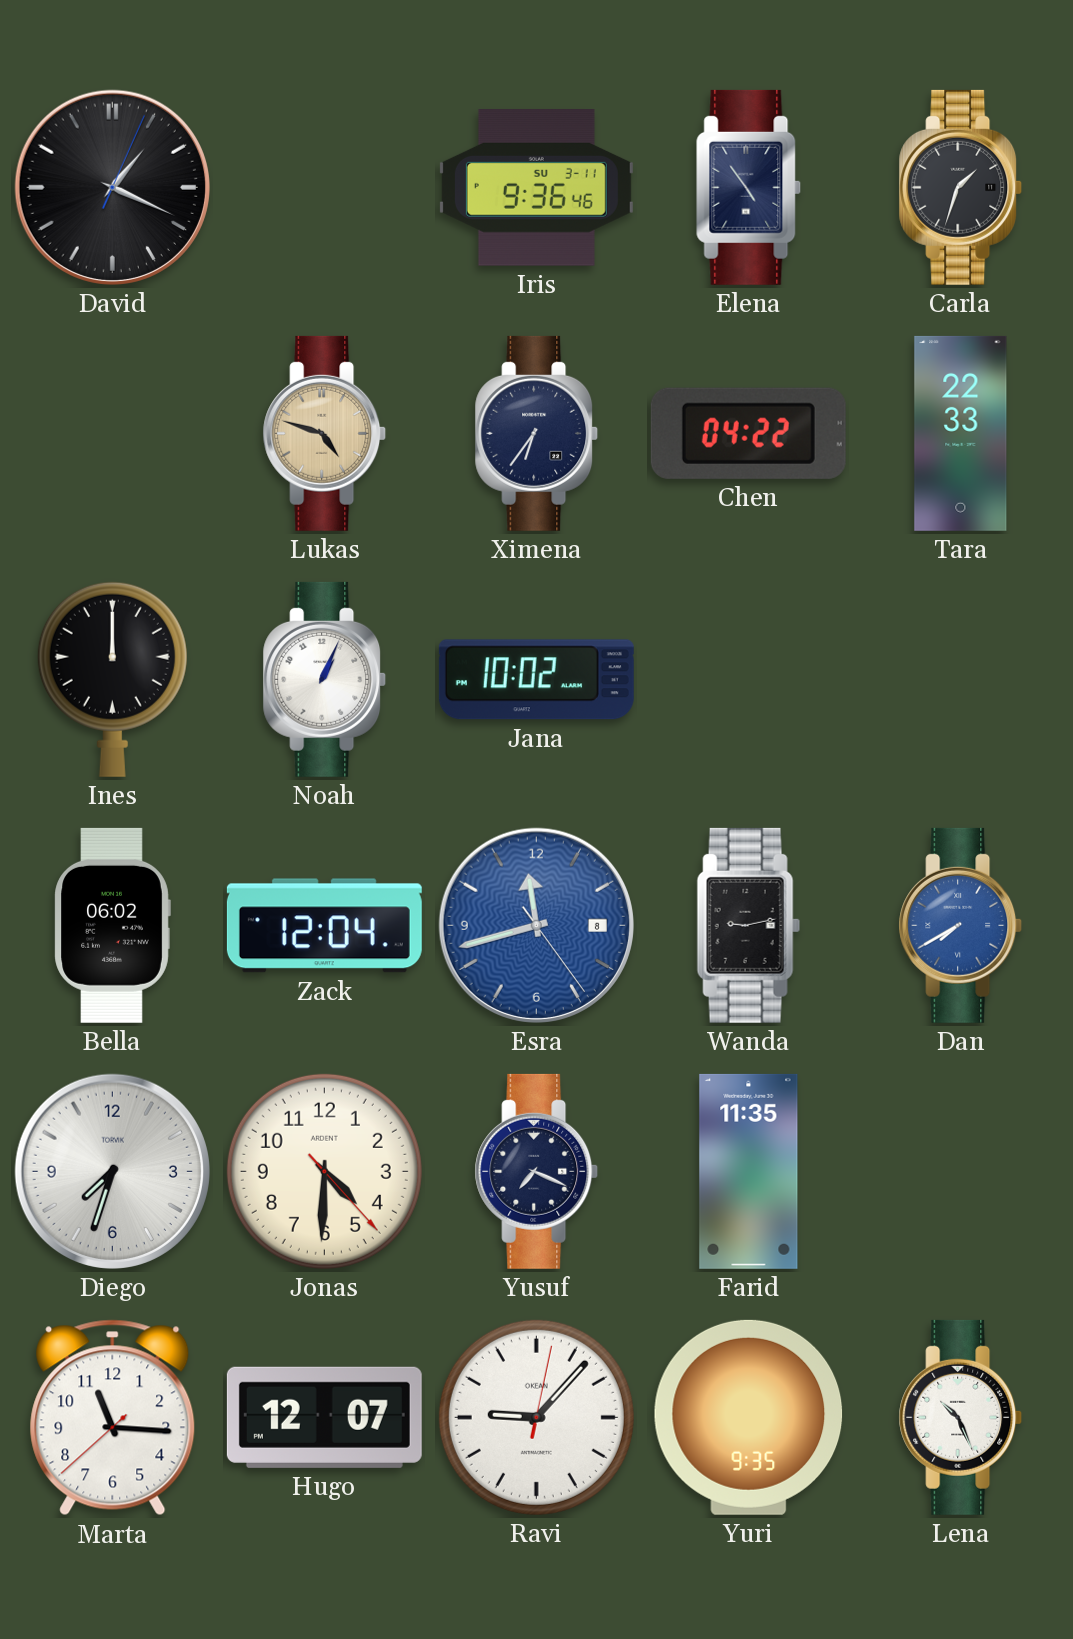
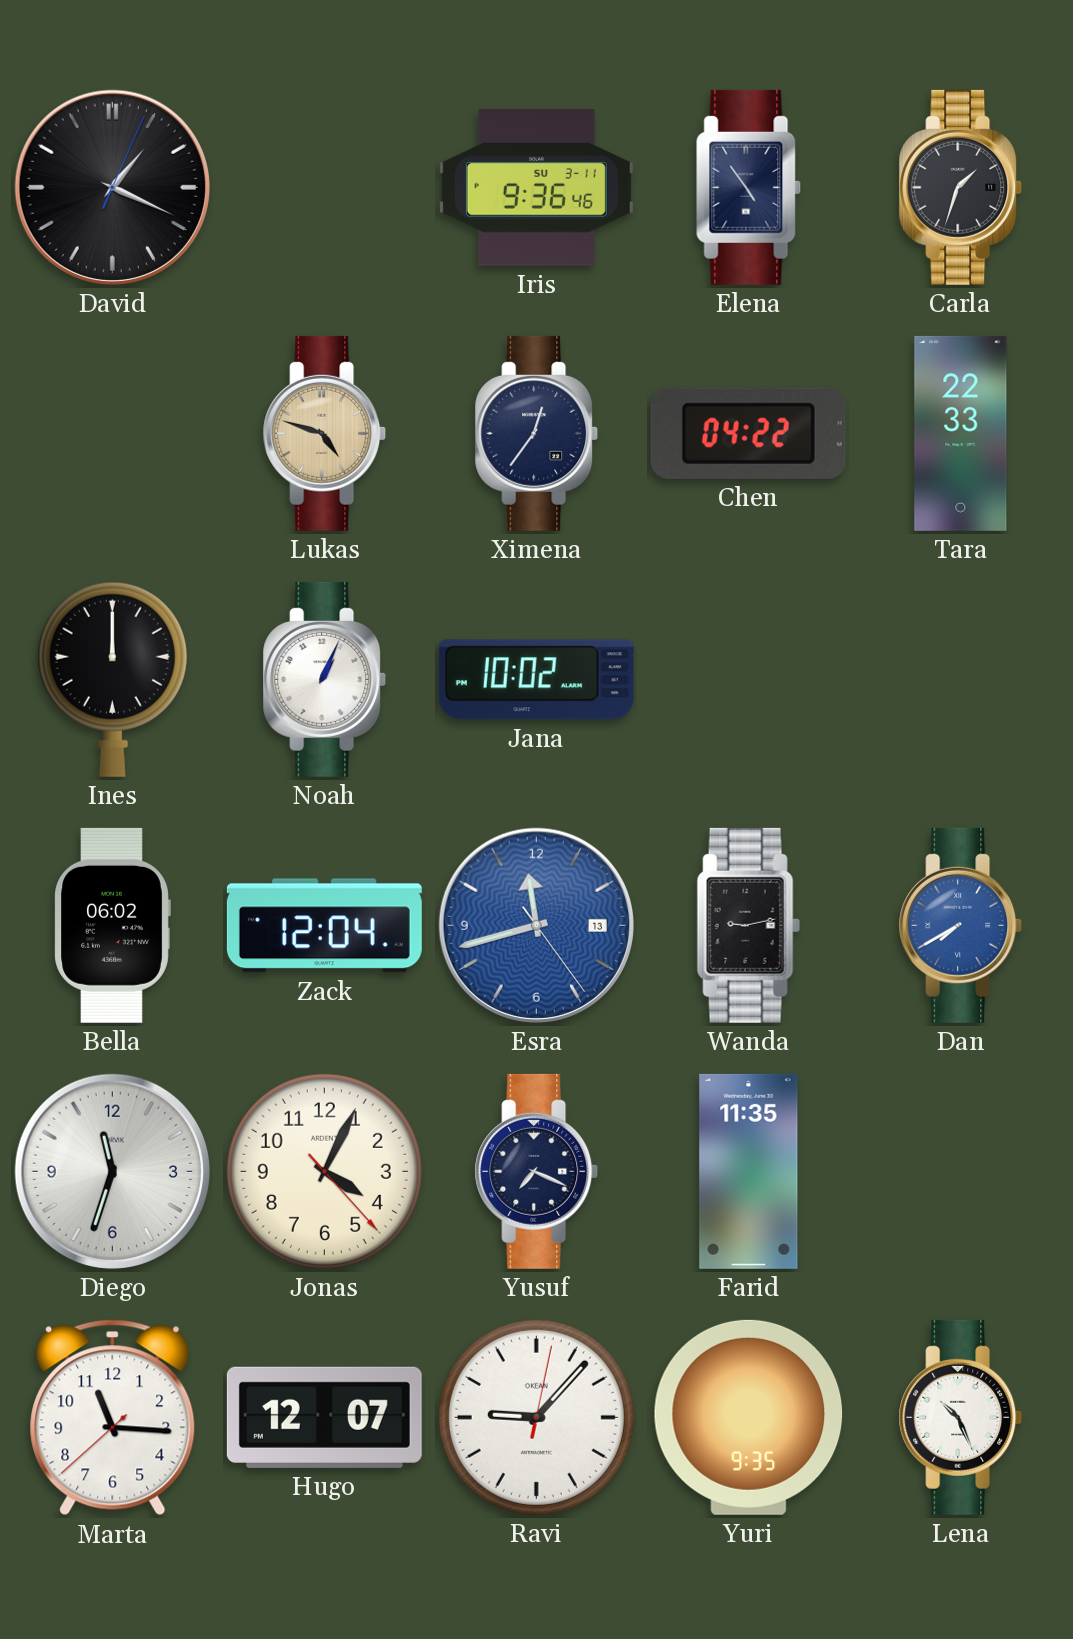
Ximena: 6:36 -> 12:36 (537, 433)
Esra date: 8 -> 13 (536, 925)
Diego: 7:33 -> 11:33 (112, 1171)
Jonas: 4:30 -> 4:04 (324, 1171)
